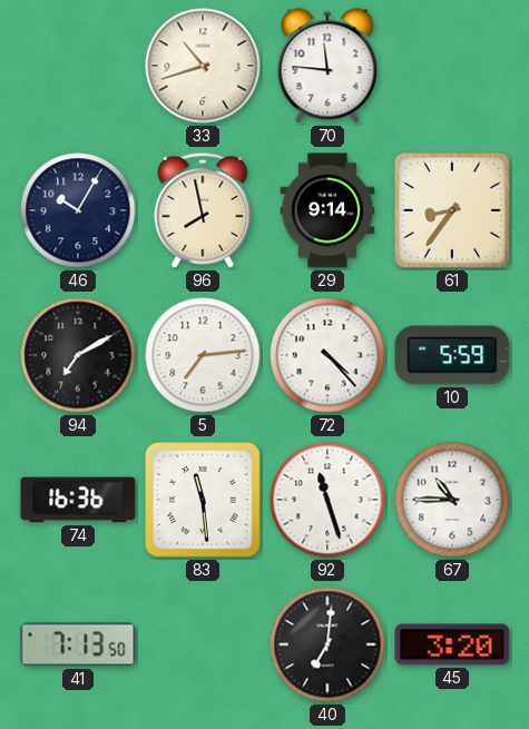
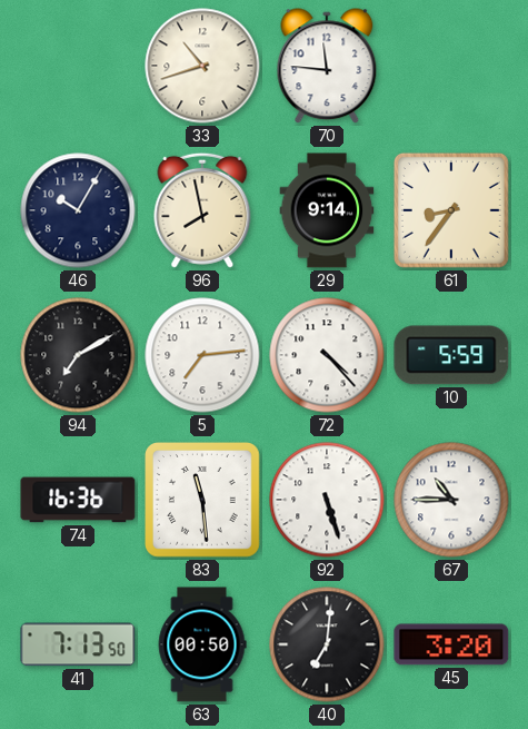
92: 11:27 -> 5:27 (327, 500)
63: none -> 00:50 (202, 644)
